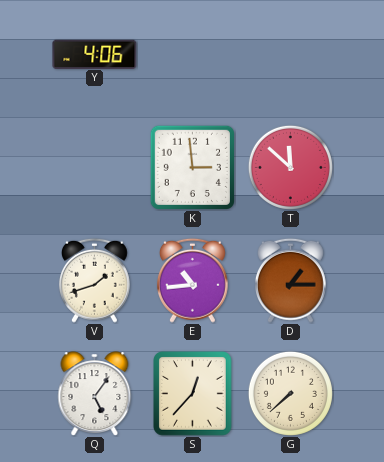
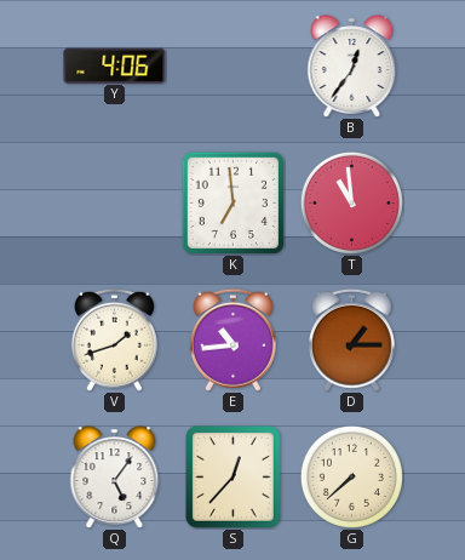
B: none -> 12:36 (352, 67)
K: 2:59 -> 6:59 (232, 202)
T: 11:52 -> 10:59 (351, 202)
